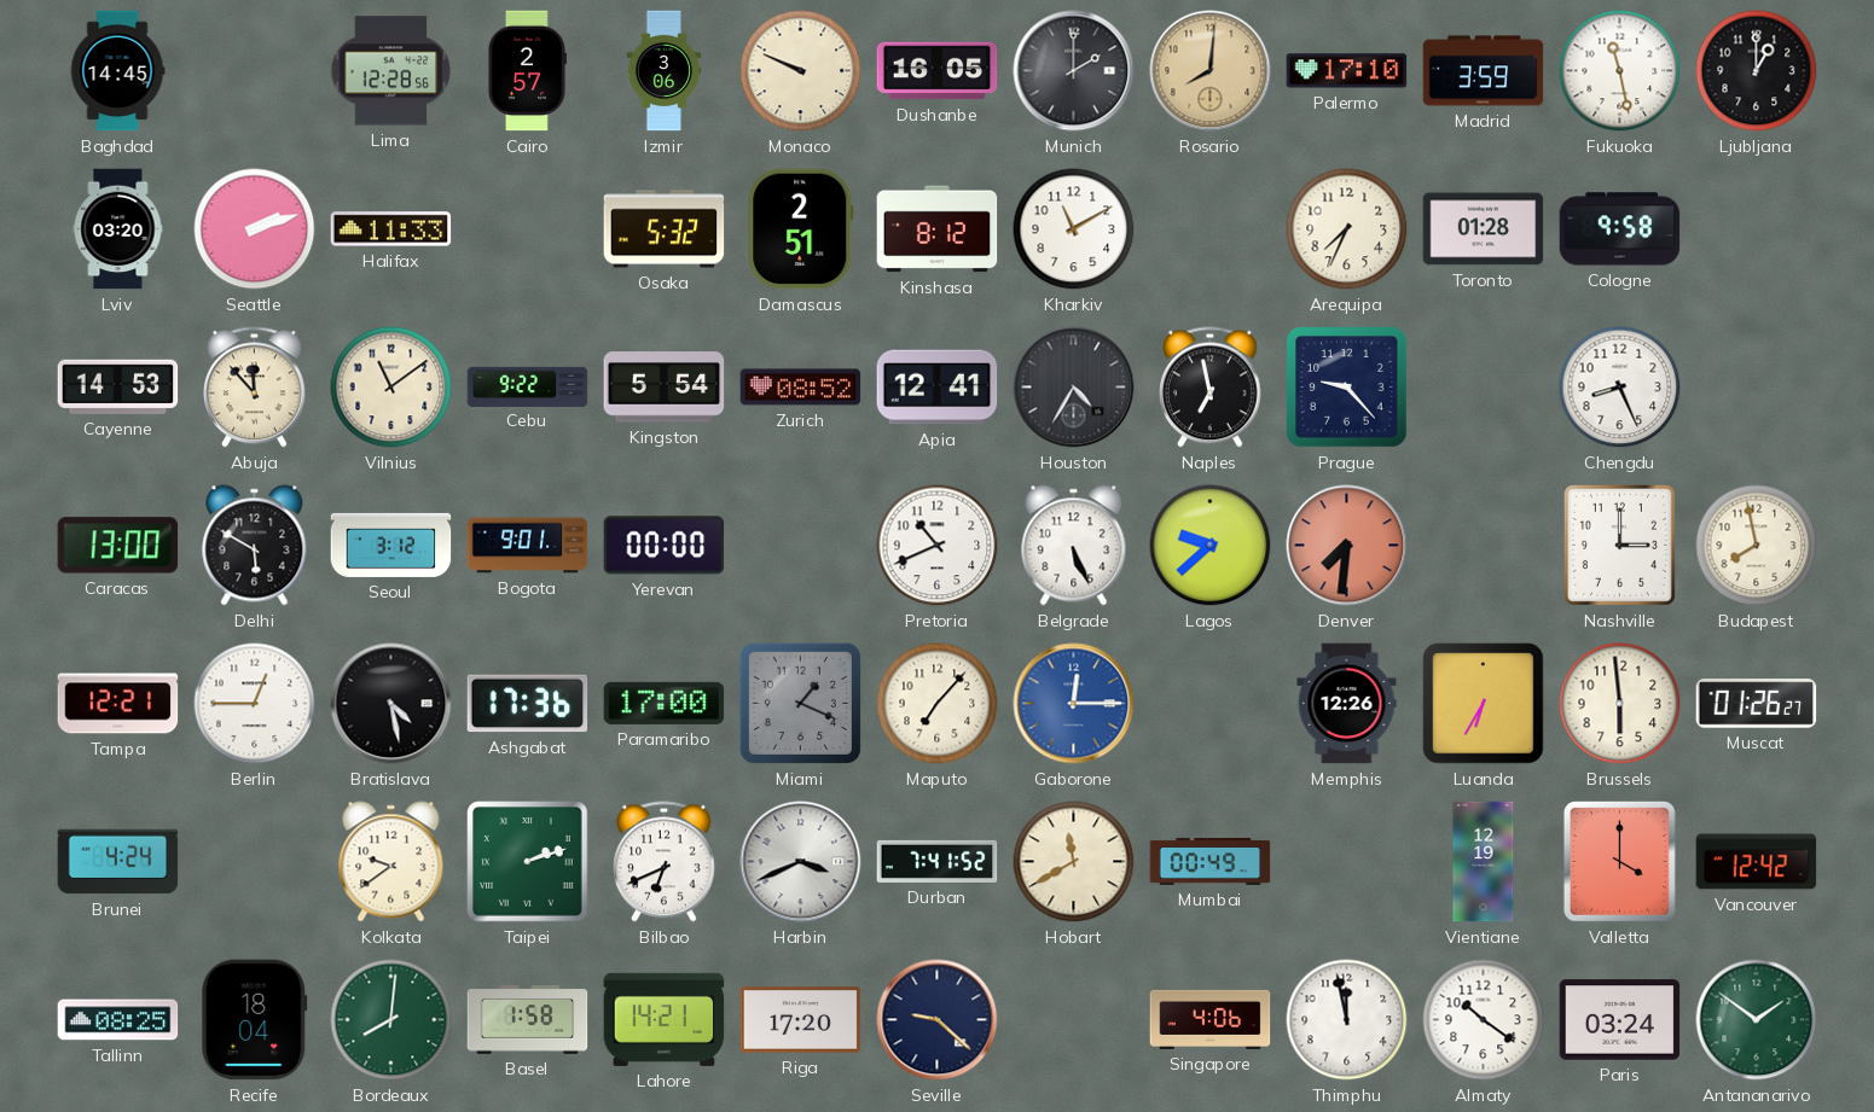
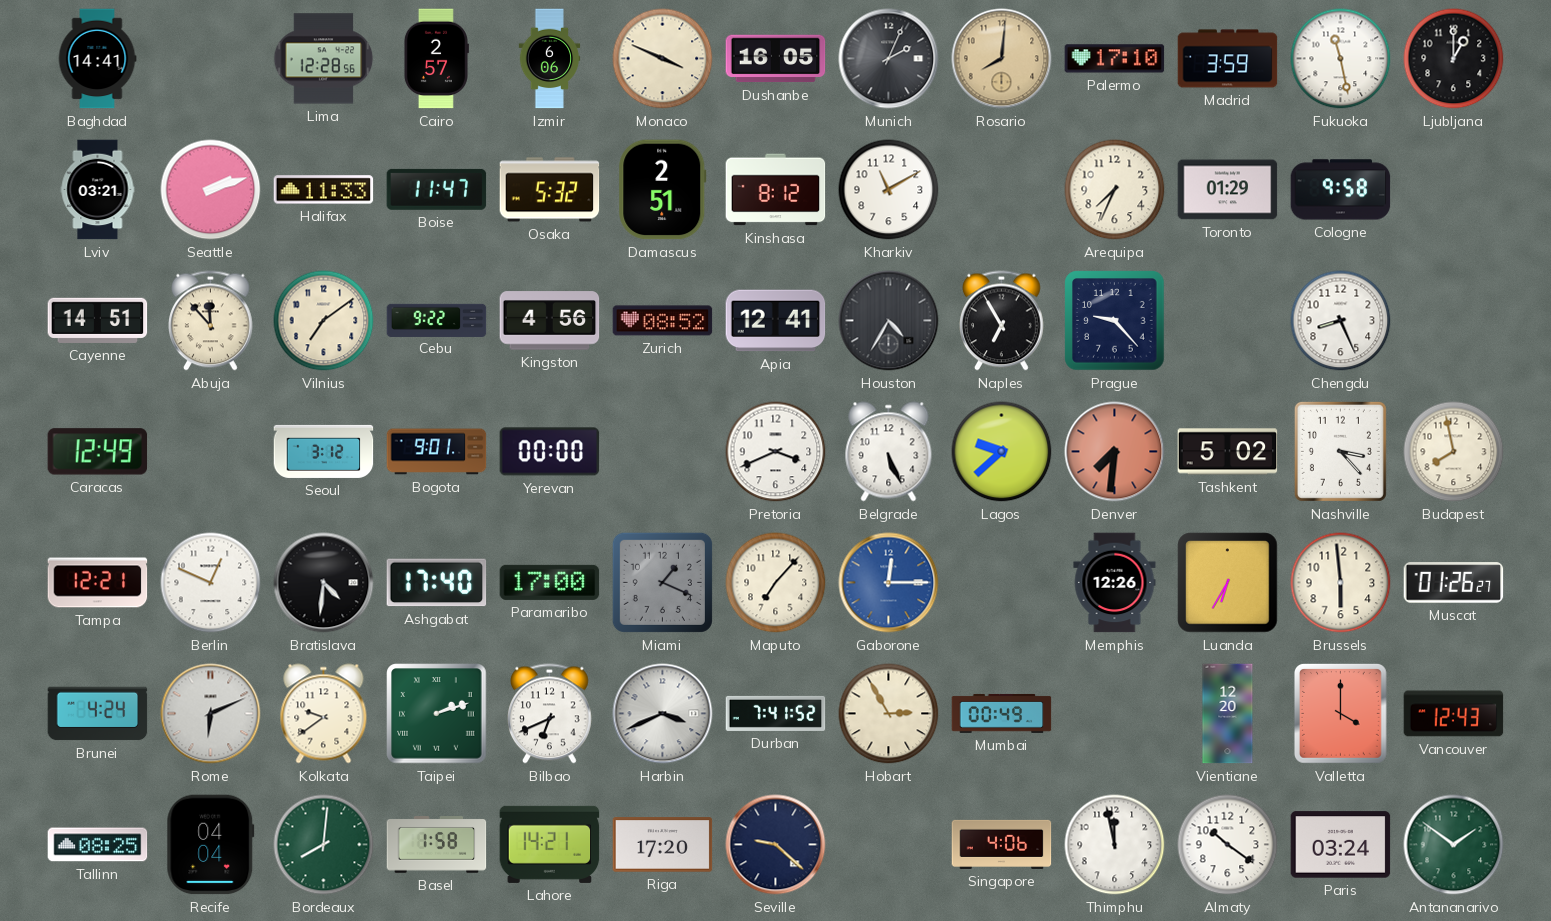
Baghdad: 14:45 -> 14:41 (97, 59)
Izmir: 3:06 -> 6:06 (550, 59)
Monaco: 9:49 -> 3:49 (663, 59)
Munich: 2:00 -> 2:04 (889, 59)
Lviv: 03:20 -> 03:21 (98, 190)
Boise: none -> 11:47 (437, 189)
Toronto: 01:28 -> 01:29 (1228, 190)
Cayenne: 14:53 -> 14:51 (98, 320)
Vilnius: 11:09 -> 7:09 (324, 321)
Kingston: 5:54 -> 4:56 (550, 321)
Naples: 6:58 -> 6:55 (1002, 321)
Caracas: 13:00 -> 12:49 (98, 452)
Delhi: 5:50 -> none (255, 546)
Pretoria: 10:41 -> 3:41 (776, 452)
Tashkent: none -> 5:02 (1228, 452)
Nashville: 3:00 -> 3:23 (1340, 451)
Berlin: 12:45 -> 12:49 (211, 583)
Bratislava: 4:28 -> 4:31 (324, 583)
Ashgabat: 17:36 -> 17:40 (437, 583)
Rome: none -> 6:11 (211, 714)
Hobart: 11:40 -> 2:55 (889, 714)
Vientiane: 12:19 -> 12:20 (1228, 714)
Vancouver: 12:42 -> 12:43 (1454, 714)
Recife: 18:04 -> 04:04 (211, 845)
